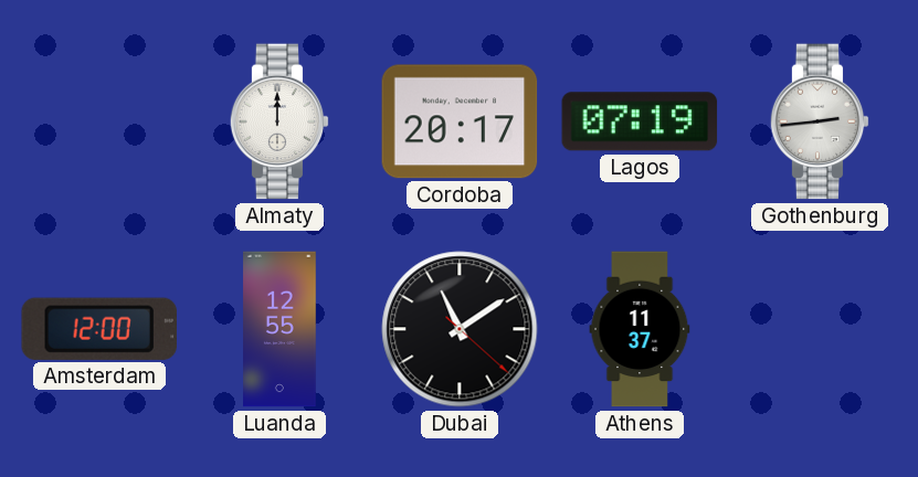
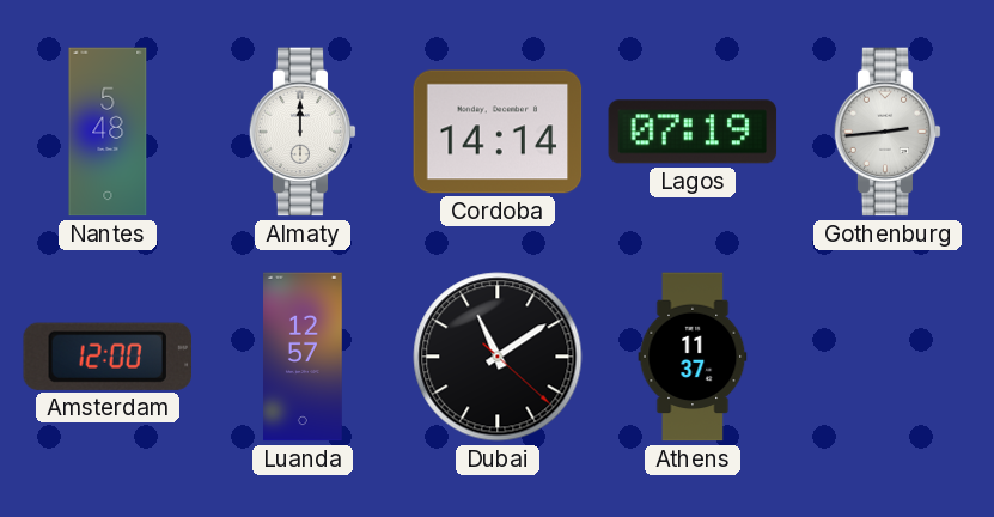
Nantes: none -> 5:48 (108, 132)
Cordoba: 20:17 -> 14:14 (498, 132)
Luanda: 12:55 -> 12:57 (304, 357)
